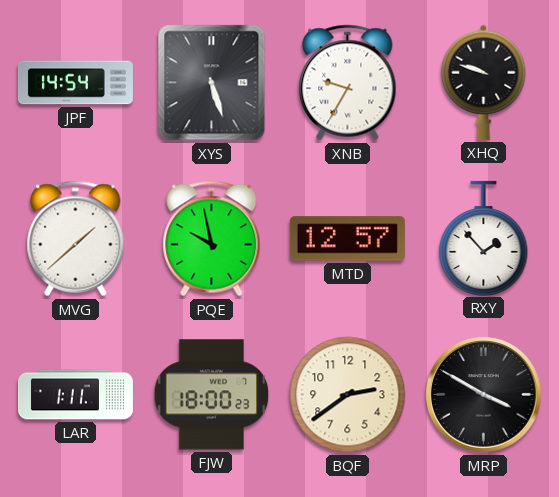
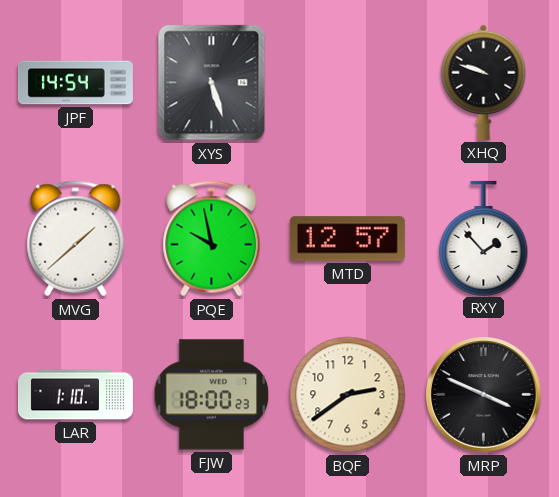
XNB: 9:35 -> none (348, 83)
LAR: 1:11 -> 1:10 (75, 395)
MRP: 3:50 -> 3:49 (484, 395)
